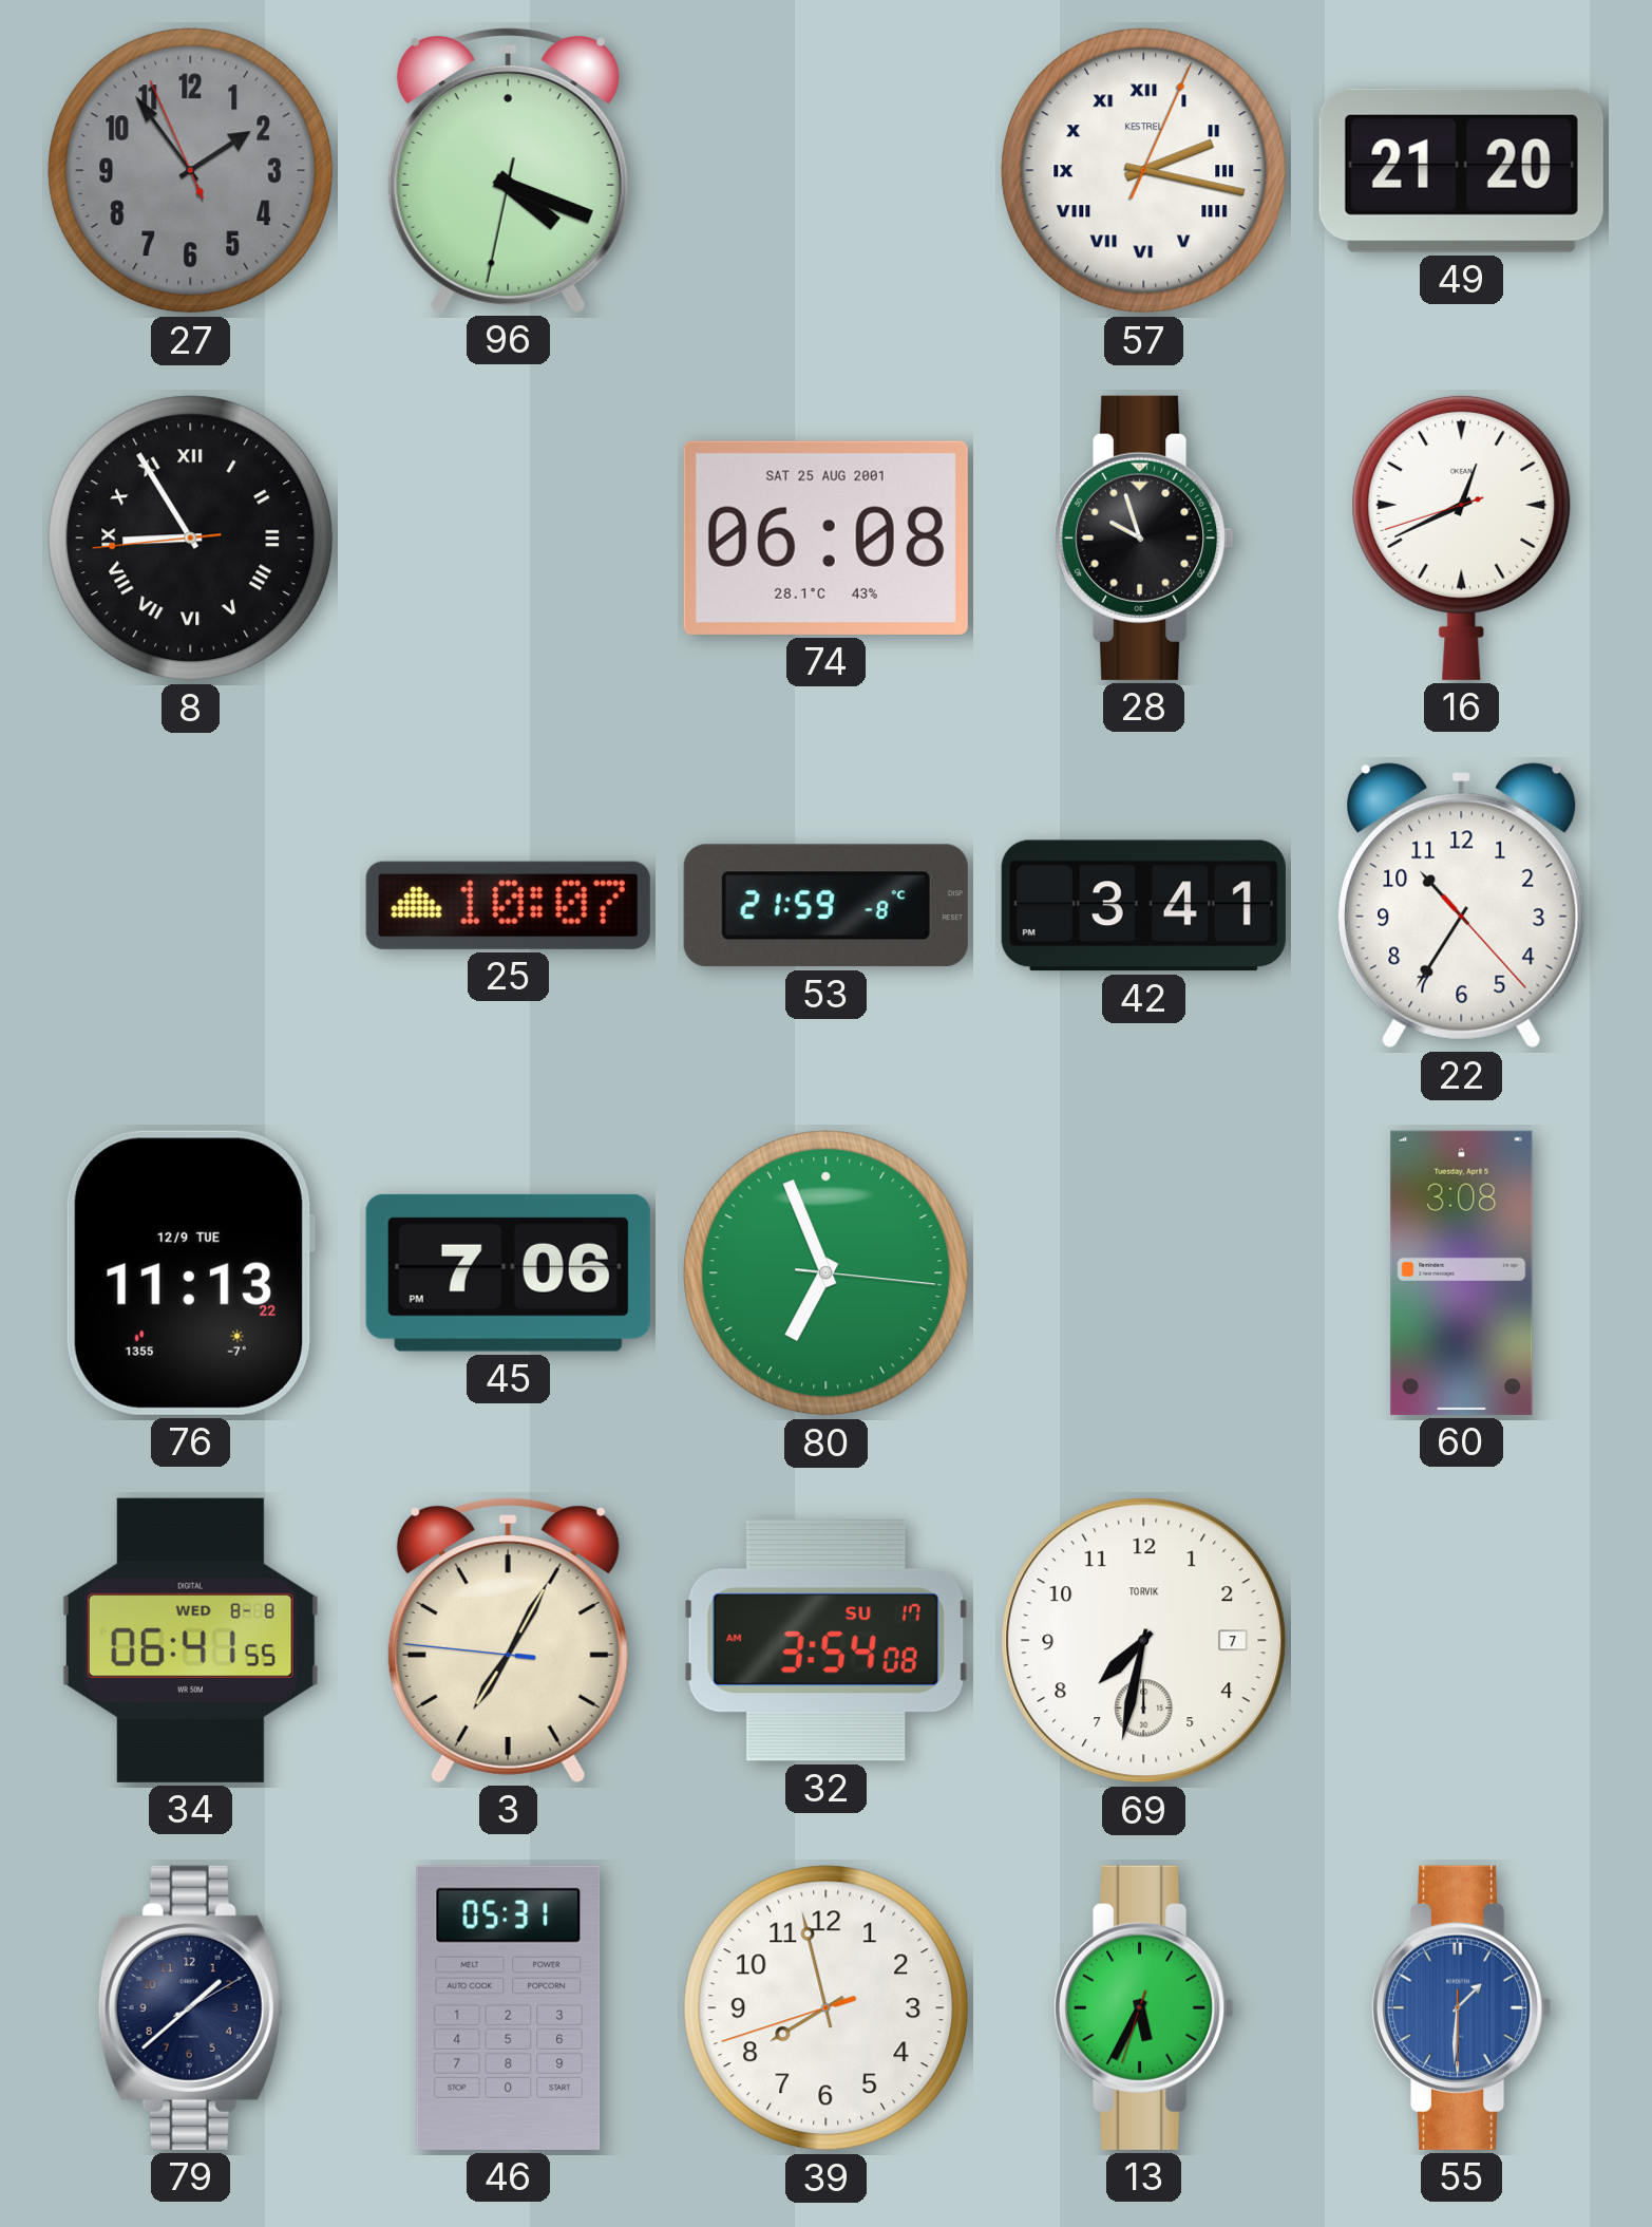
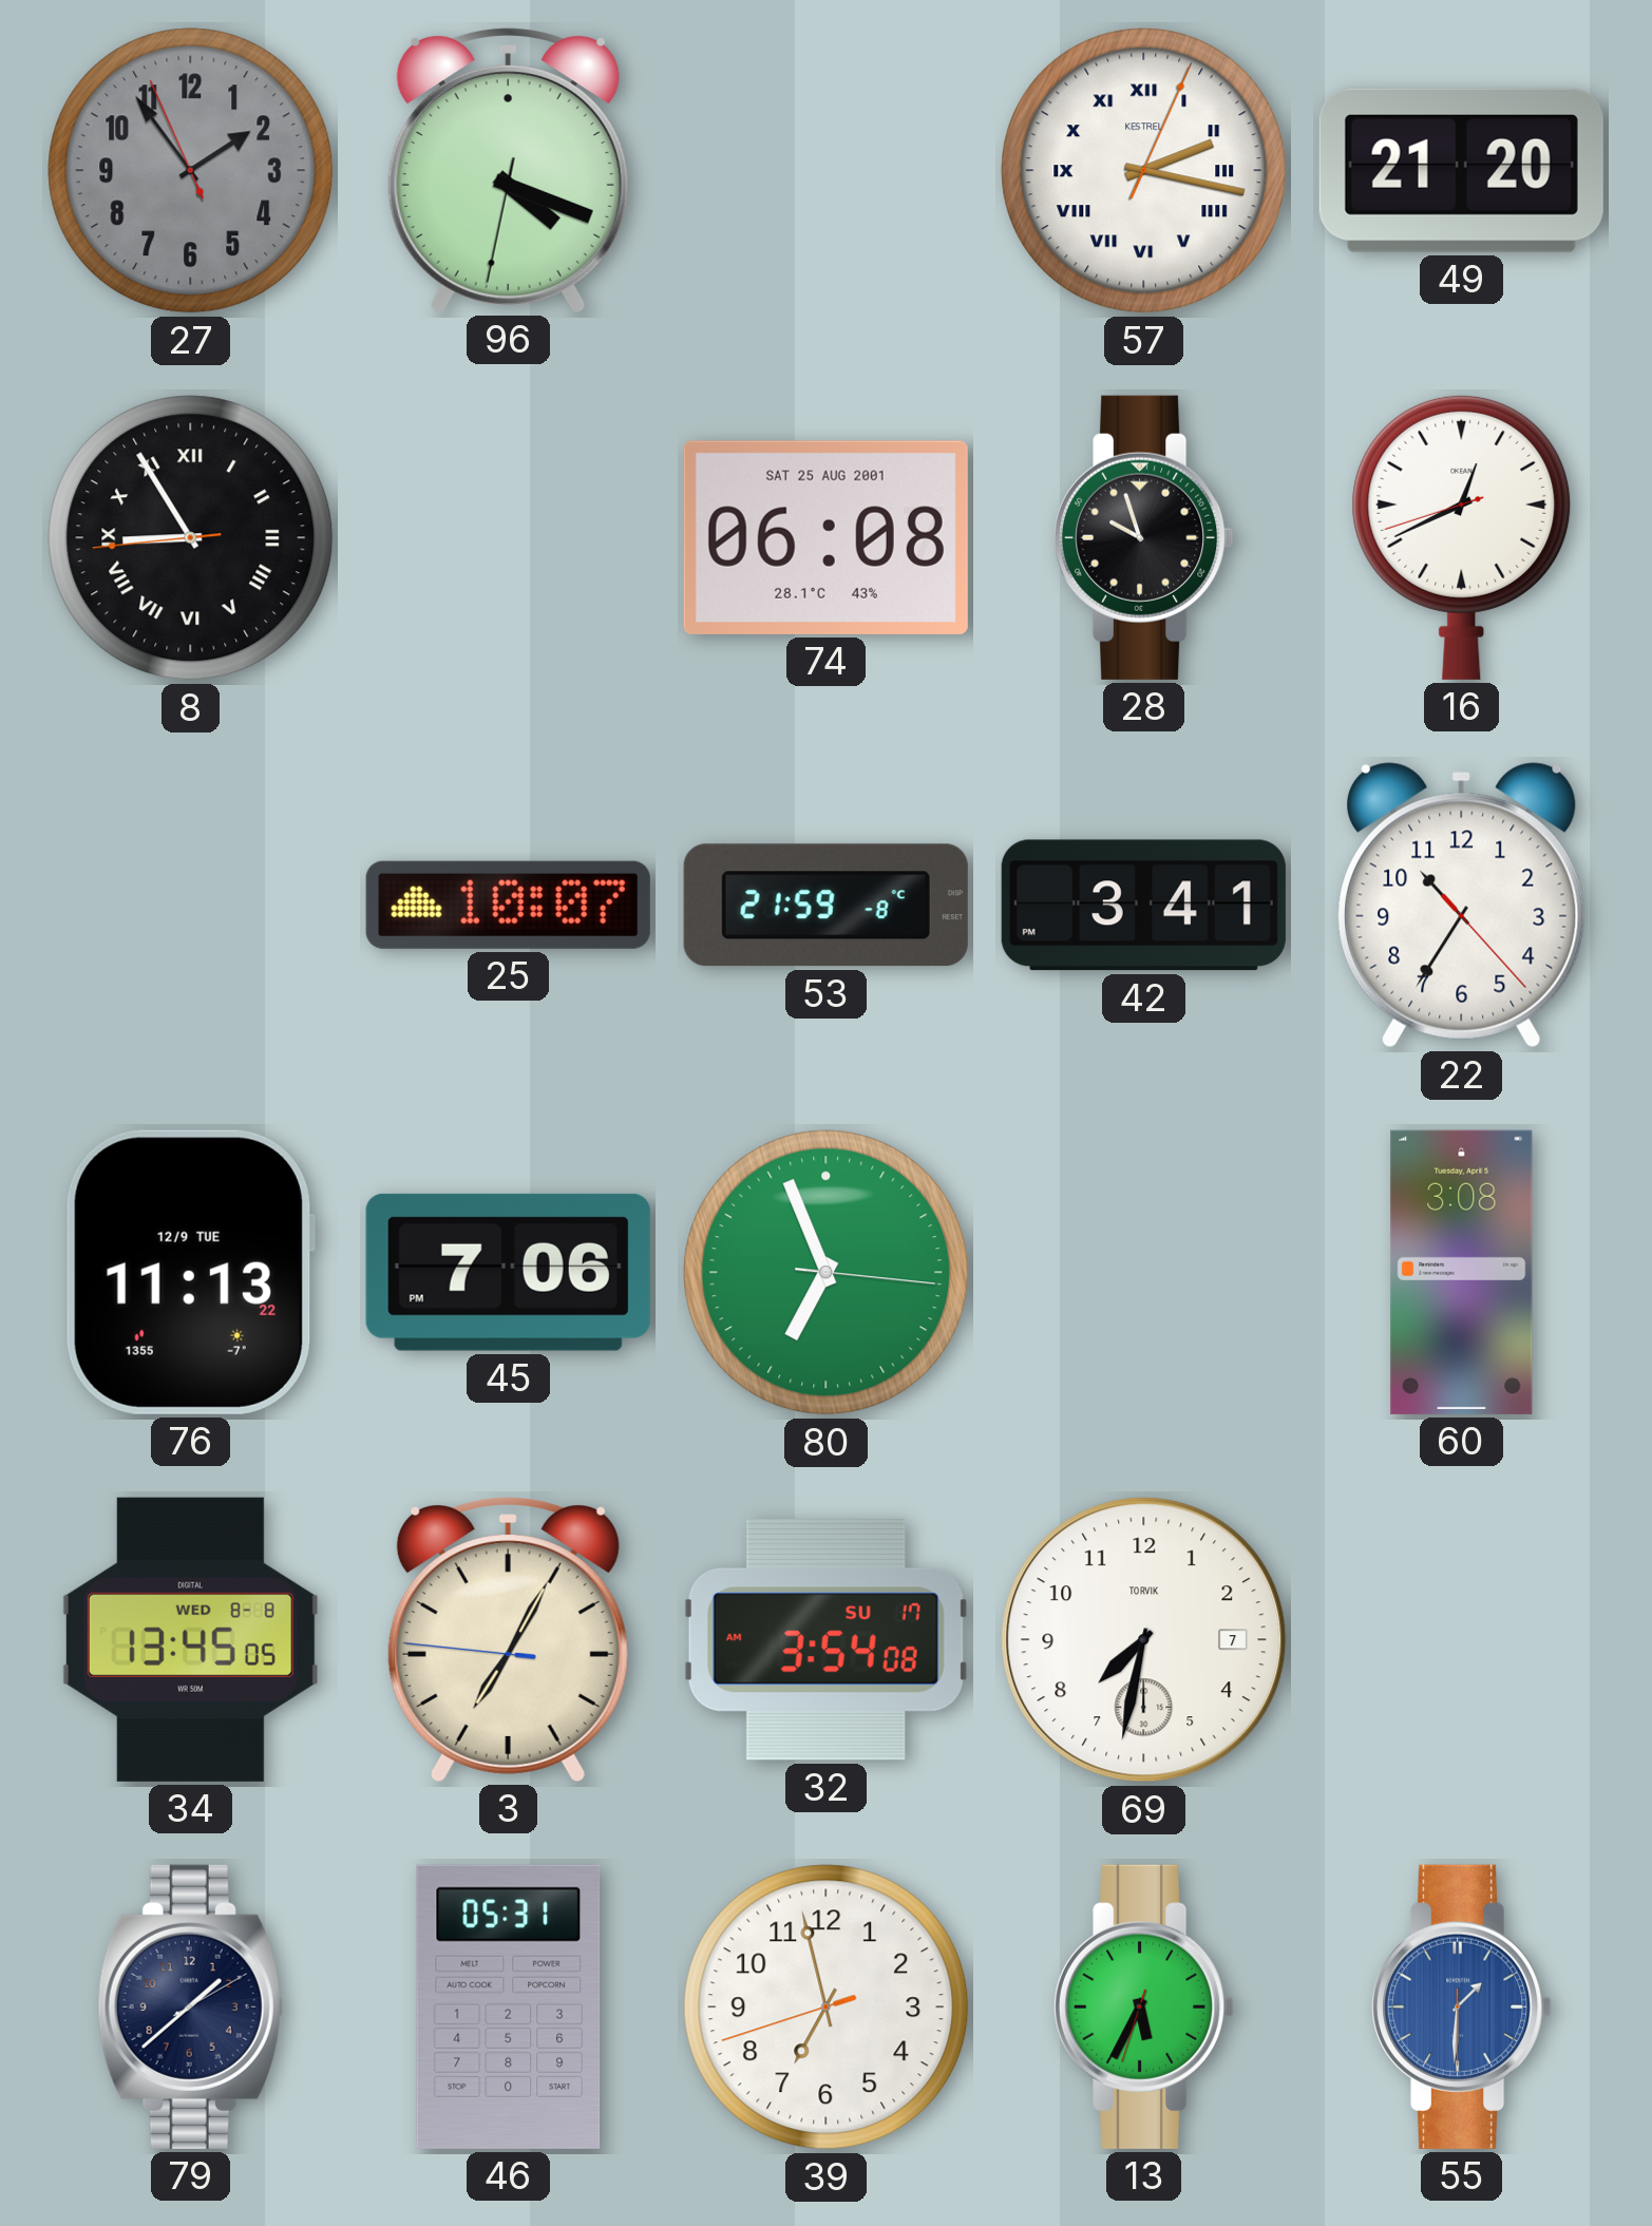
34: 06:41 -> 13:45 (190, 1639)
39: 7:57 -> 6:57 (827, 2008)
